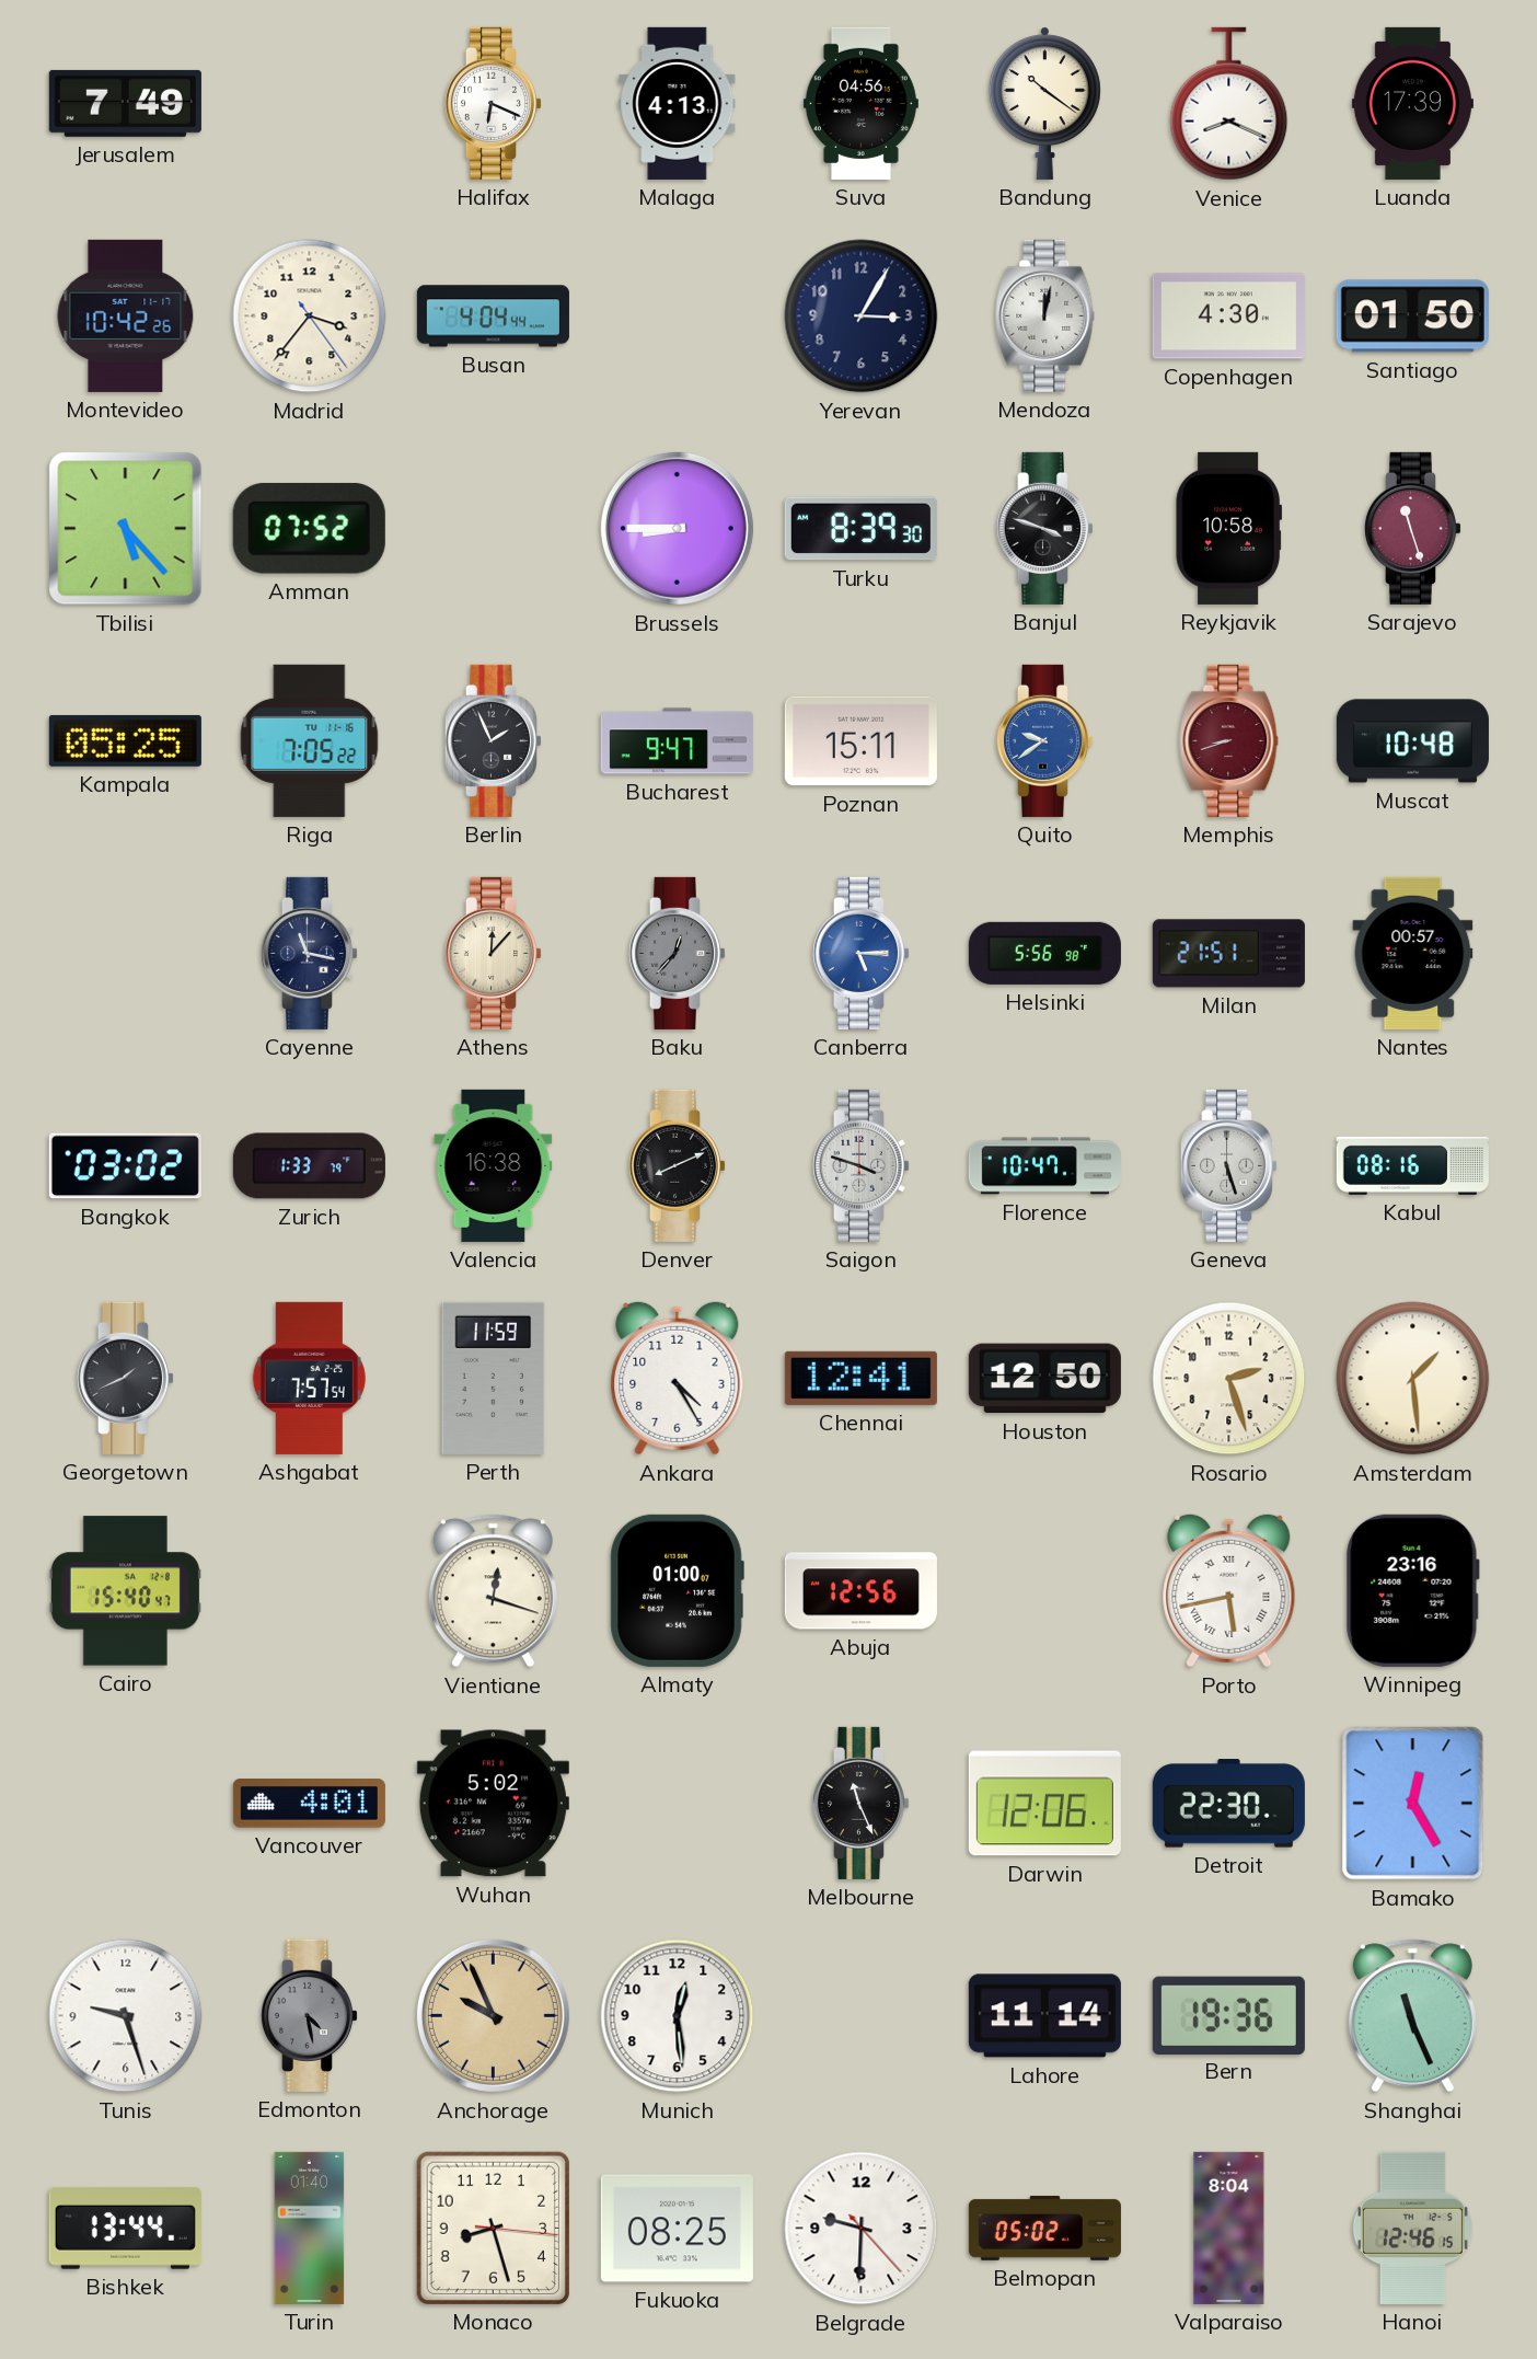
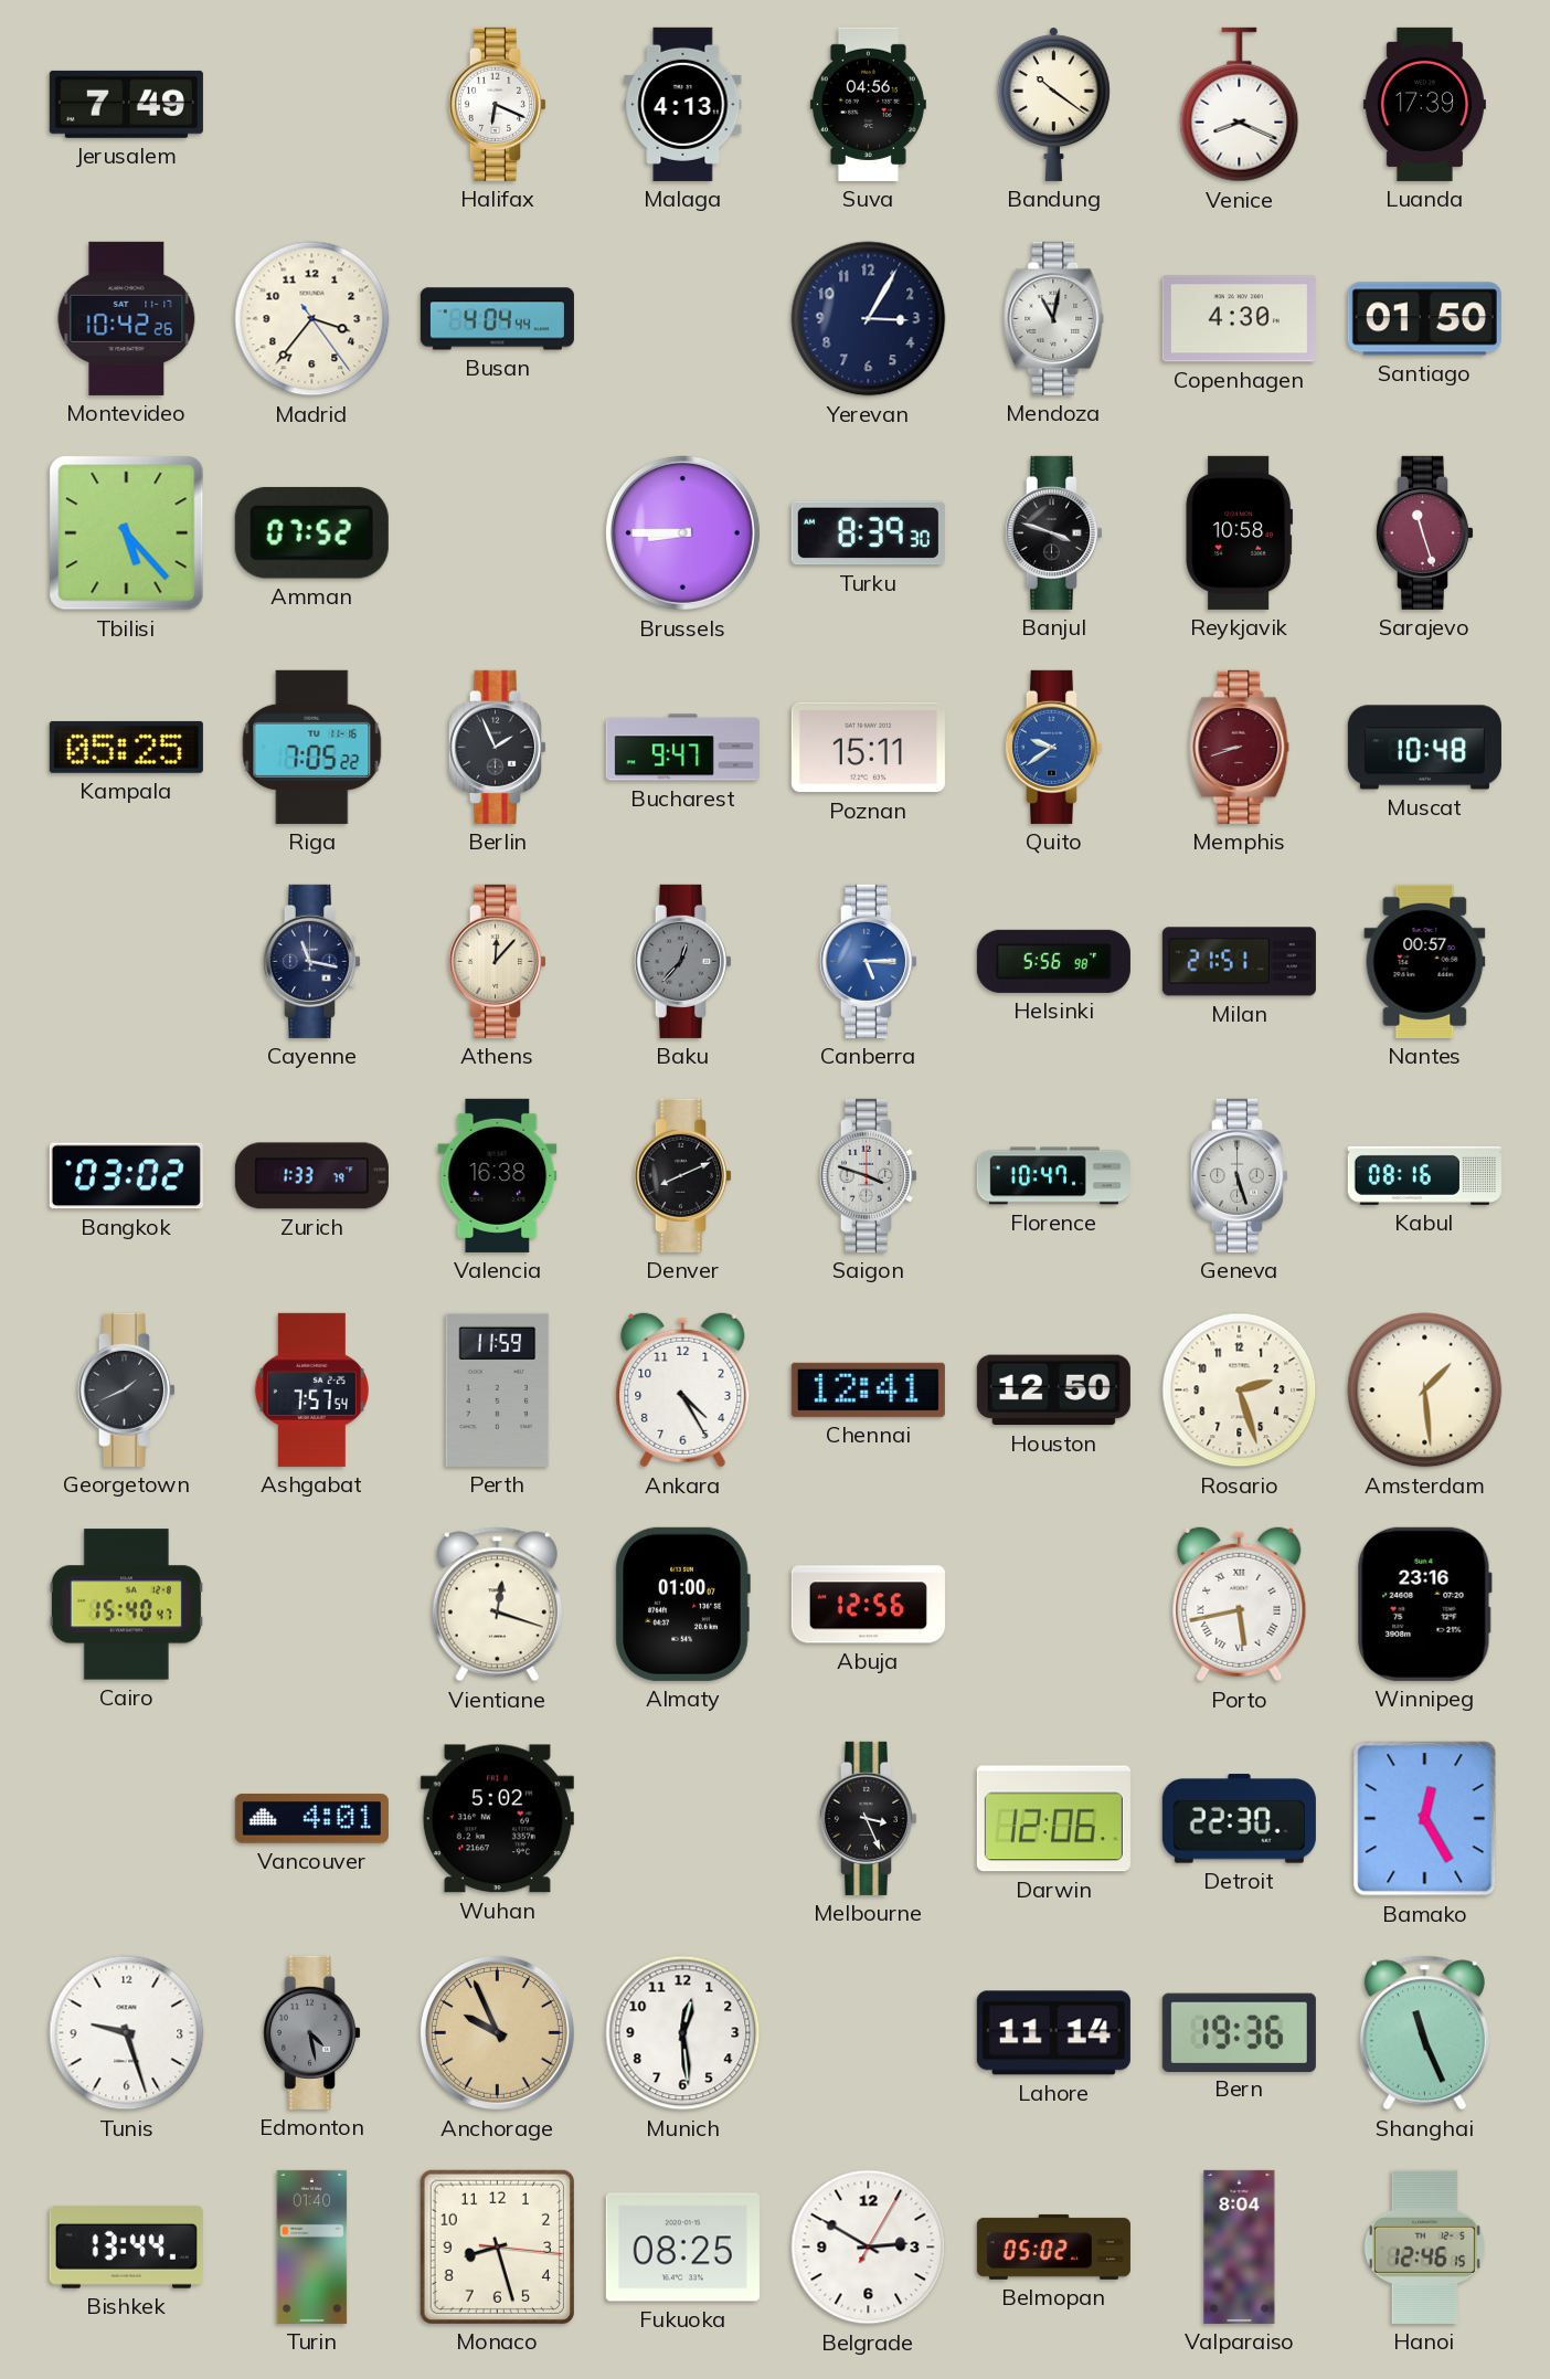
Mendoza: 12:02 -> 11:02 (1054, 318)
Melbourne: 11:26 -> 3:26 (868, 1818)
Belgrade: 9:30 -> 2:50 (869, 2248)
